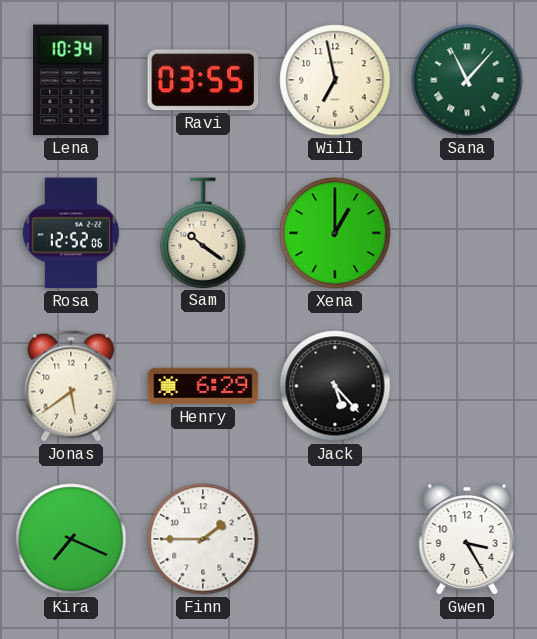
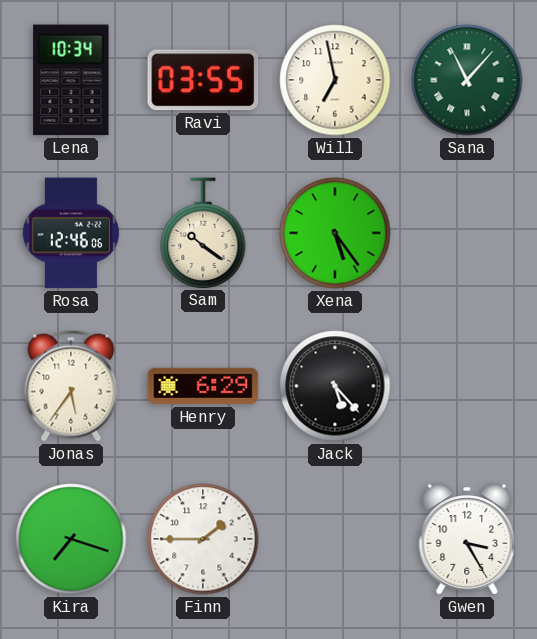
Rosa: 12:52 -> 12:46 (71, 233)
Xena: 1:00 -> 5:24 (335, 233)
Jonas: 5:39 -> 5:36 (71, 386)
Kira: 7:19 -> 7:18 (71, 539)
